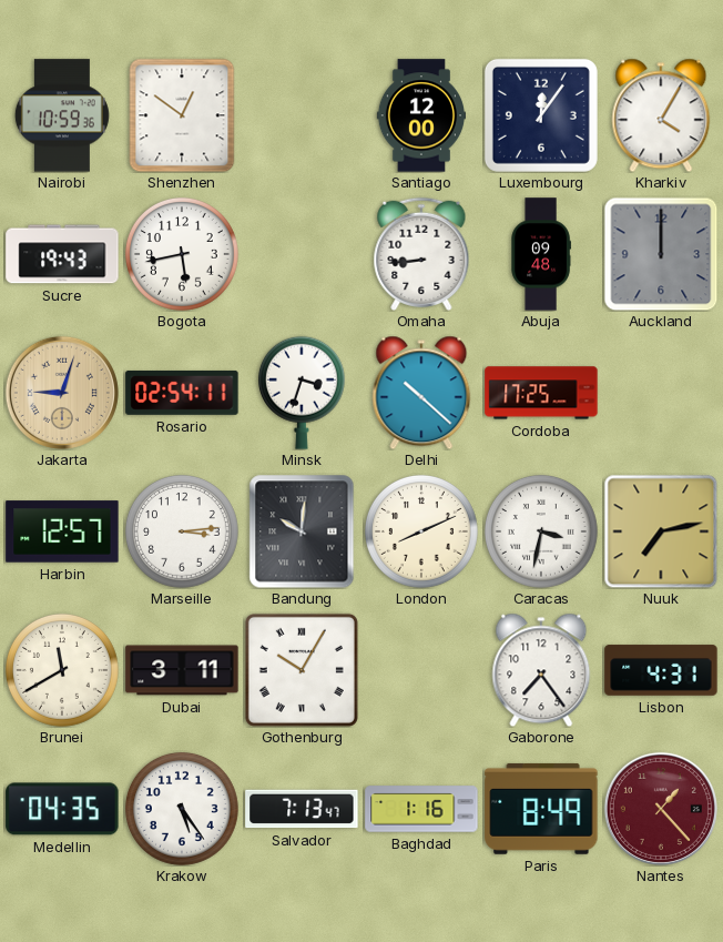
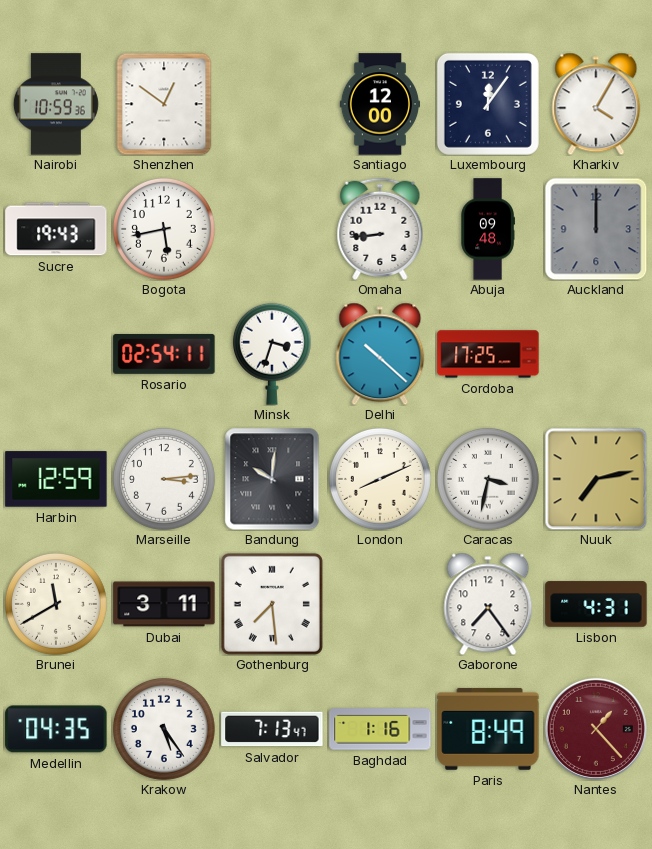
Jakarta: 9:03 -> none (62, 393)
Harbin: 12:57 -> 12:59 (56, 479)
Gothenburg: 10:05 -> 7:29 (272, 604)
